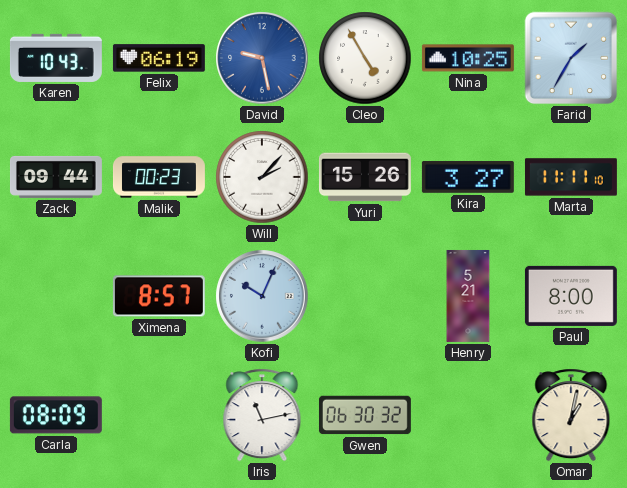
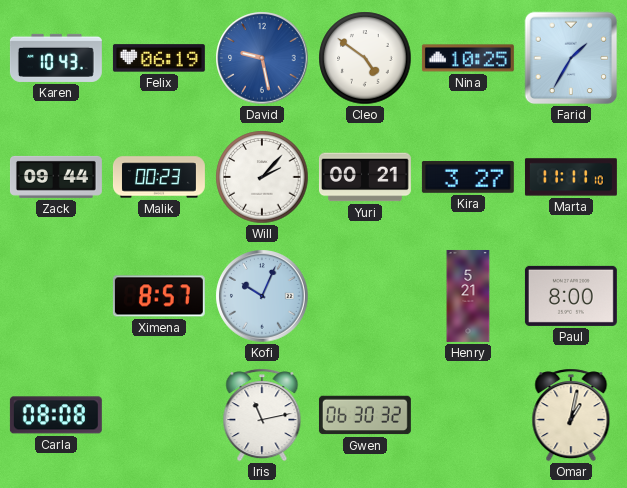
Cleo: 4:55 -> 4:51 (365, 58)
Yuri: 15:26 -> 00:21 (365, 177)
Carla: 08:09 -> 08:08 (56, 415)
